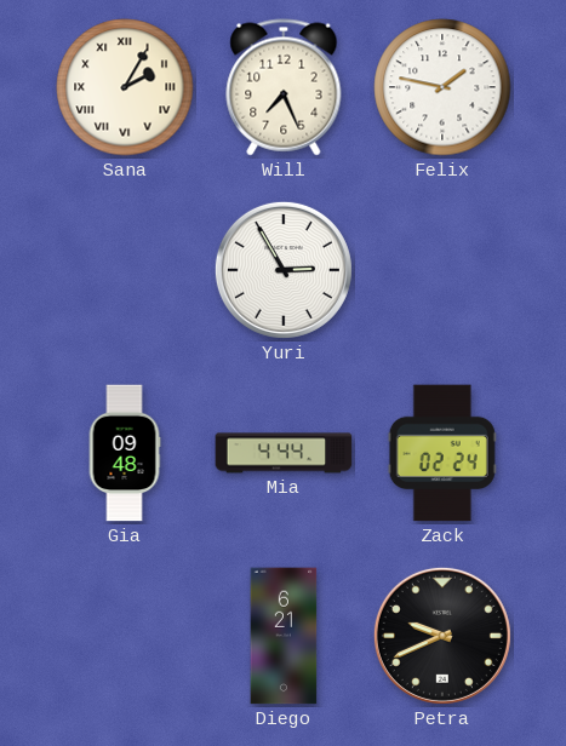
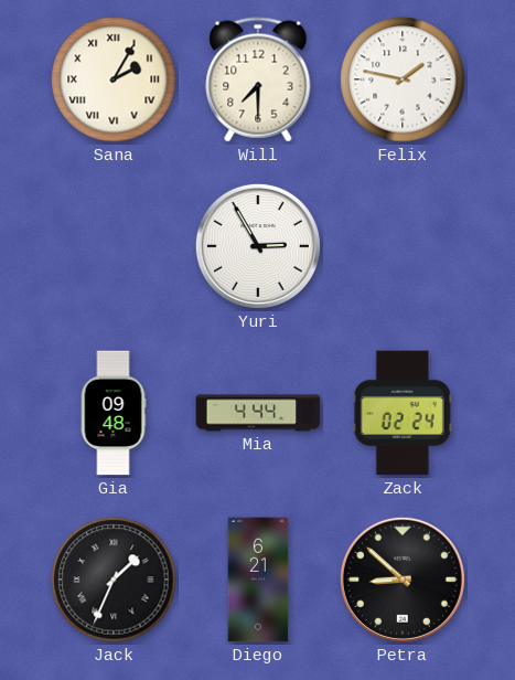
Will: 7:26 -> 7:30 (258, 79)
Jack: none -> 1:34 (114, 580)
Petra: 9:41 -> 8:52 (403, 580)
